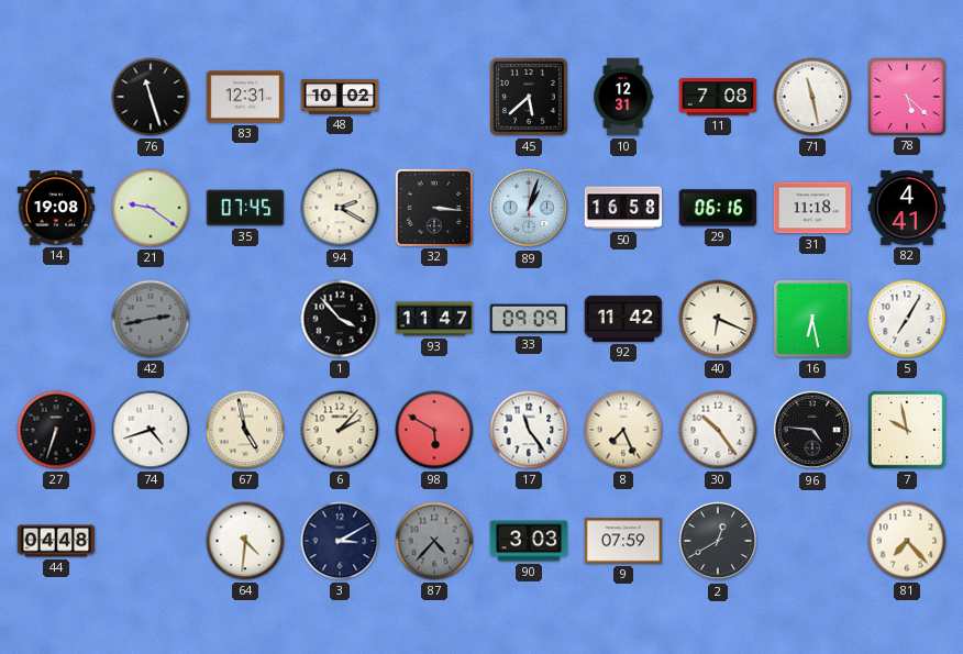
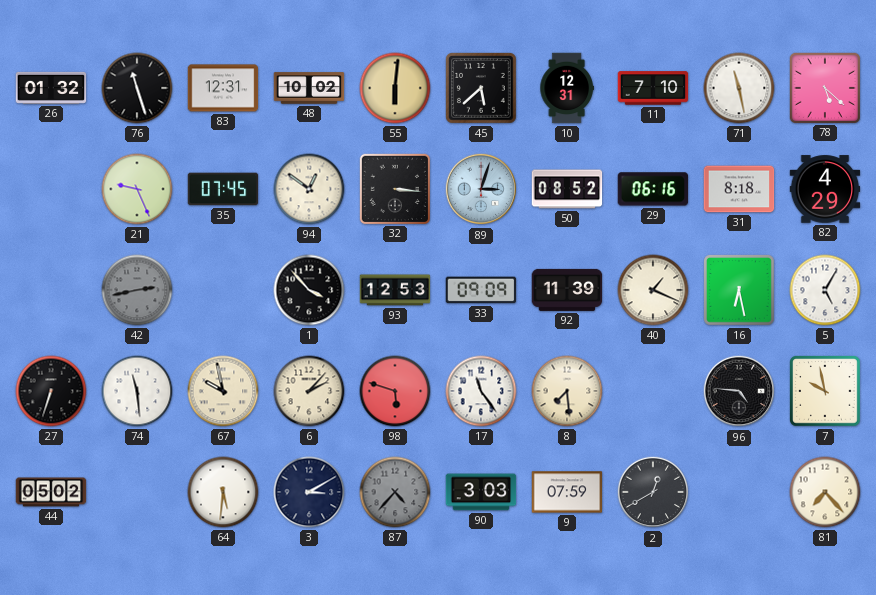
26: none -> 01:32 (51, 88)
55: none -> 6:01 (395, 88)
11: 7:08 -> 7:10 (653, 88)
14: 19:08 -> none (56, 208)
21: 9:21 -> 9:26 (137, 189)
94: 2:20 -> 12:51 (309, 189)
89: 1:03 -> 3:03 (481, 189)
50: 16:58 -> 08:52 (567, 189)
31: 11:18 -> 8:18 (739, 189)
82: 4:41 -> 4:29 (825, 189)
93: 11:47 -> 12:53 (395, 290)
92: 11:42 -> 11:39 (567, 290)
40: 6:19 -> 1:19 (653, 290)
5: 7:05 -> 5:05 (825, 290)
74: 4:42 -> 11:29 (137, 391)
67: 4:58 -> 9:58 (223, 391)
98: 5:50 -> 5:48 (395, 391)
8: 7:26 -> 7:29 (567, 391)
30: 10:24 -> none (718, 430)
44: 04:48 -> 05:02 (51, 492)
64: 4:31 -> 5:31 (223, 492)
